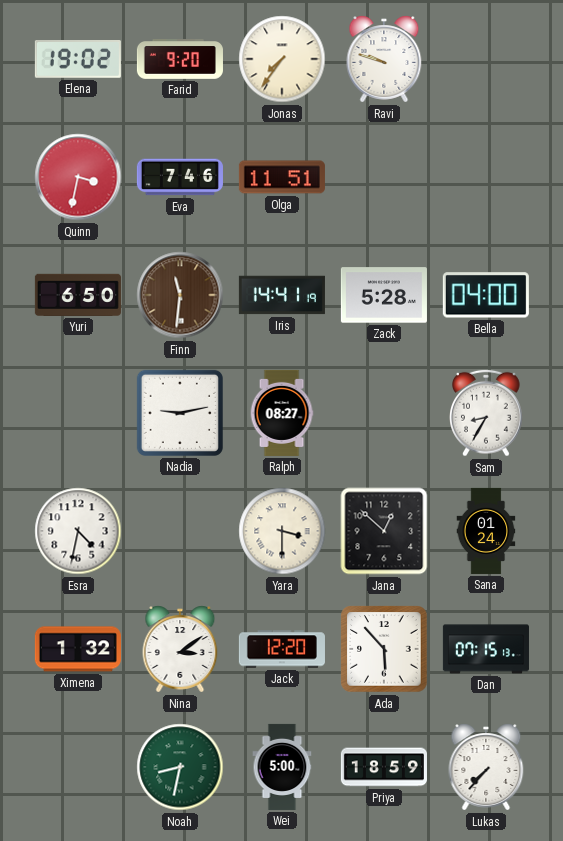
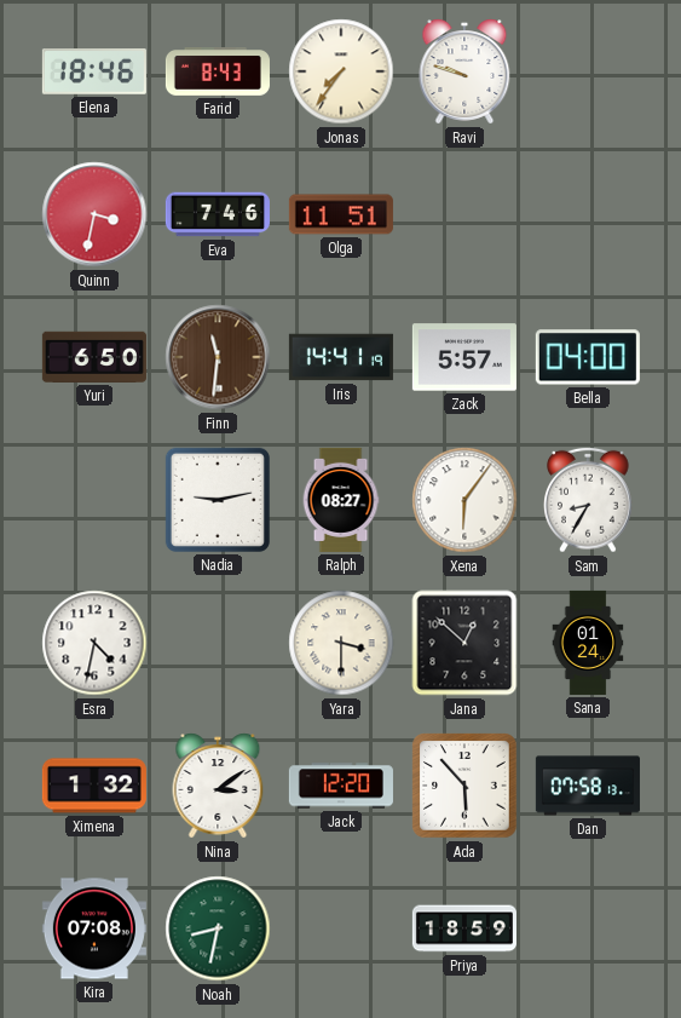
Elena: 19:02 -> 18:46 (94, 73)
Farid: 9:20 -> 8:43 (218, 71)
Zack: 5:28 -> 5:57 (464, 357)
Xena: none -> 6:06 (464, 500)
Dan: 07:15 -> 07:58 (588, 786)
Kira: none -> 07:08 (94, 928)
Wei: 5:00 -> none (282, 767)
Lukas: 7:37 -> none (486, 767)
